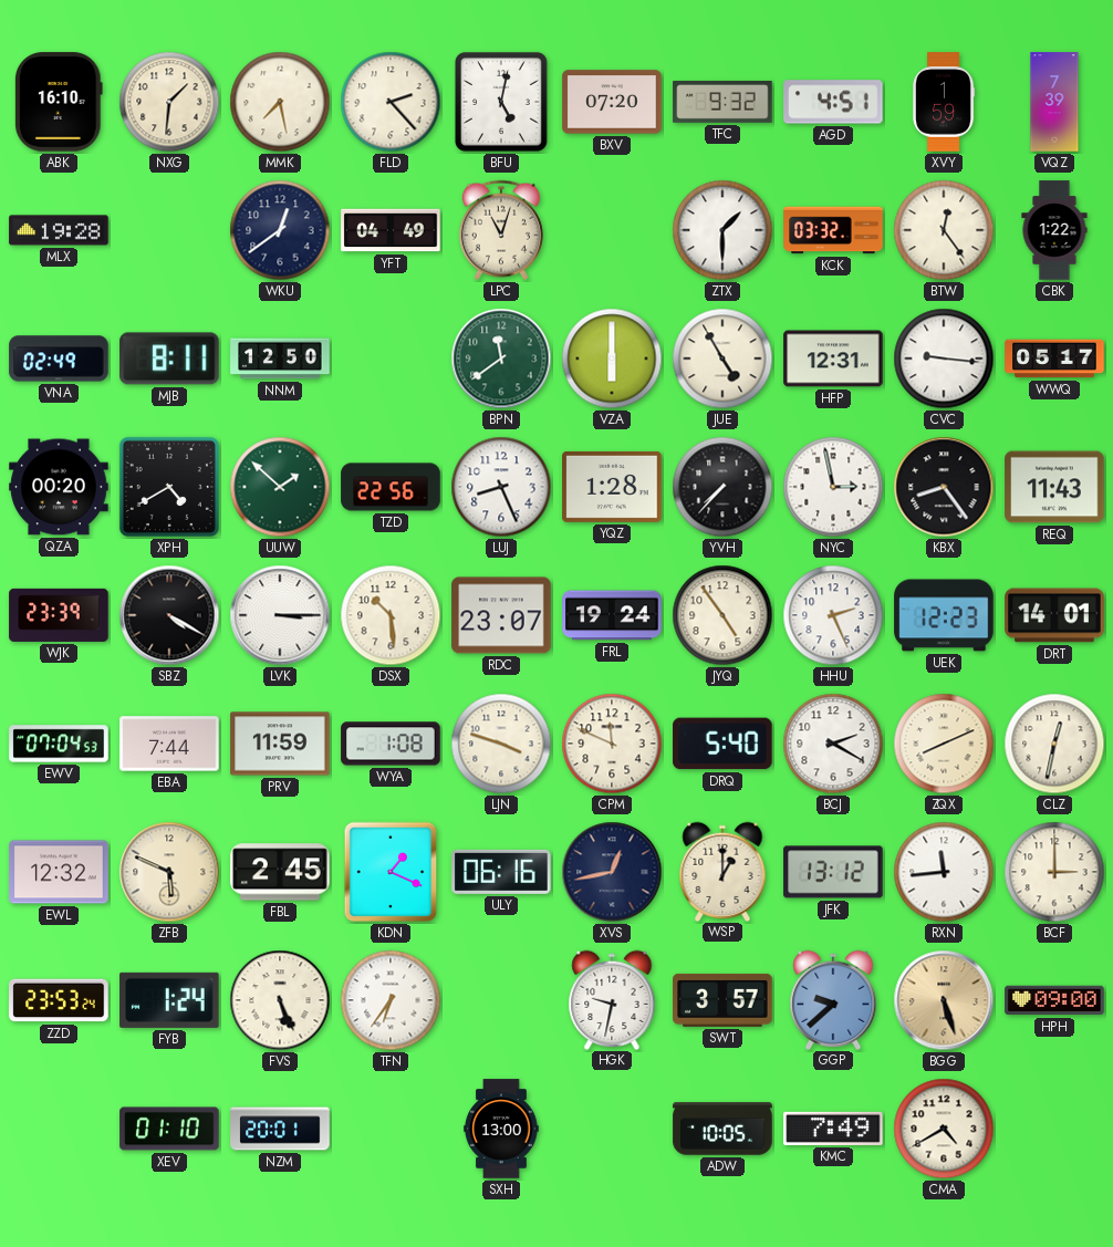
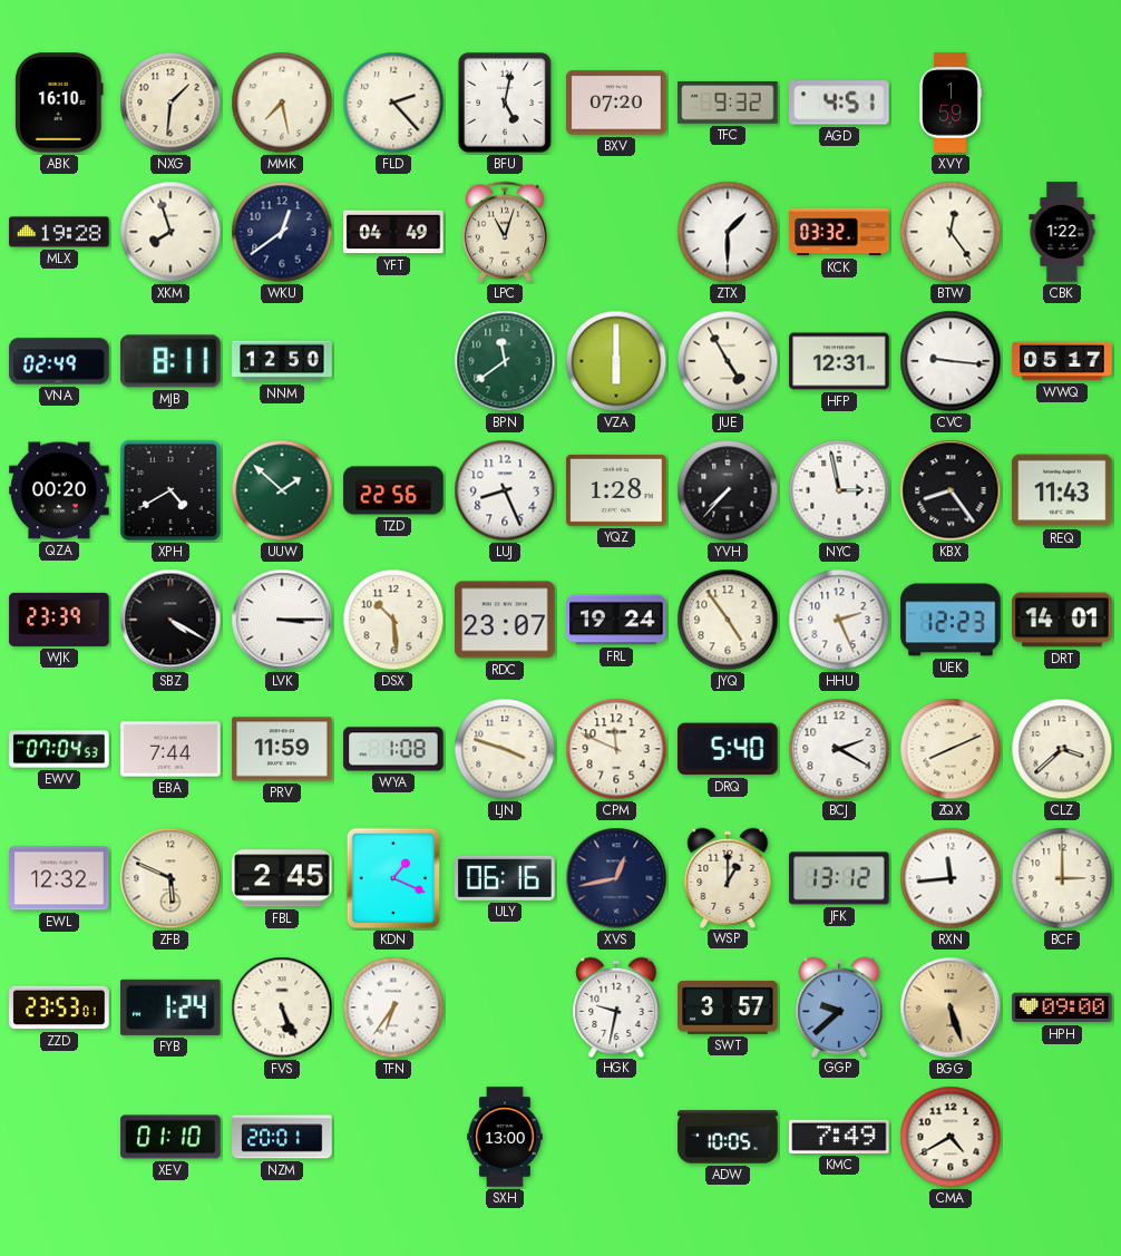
VQZ: 7:39 -> none (1054, 102)
XKM: none -> 7:57 (170, 232)
CLZ: 12:32 -> 3:38 (1062, 749)
ZZD: 23:53:24 -> 23:53:01 (59, 1007)
